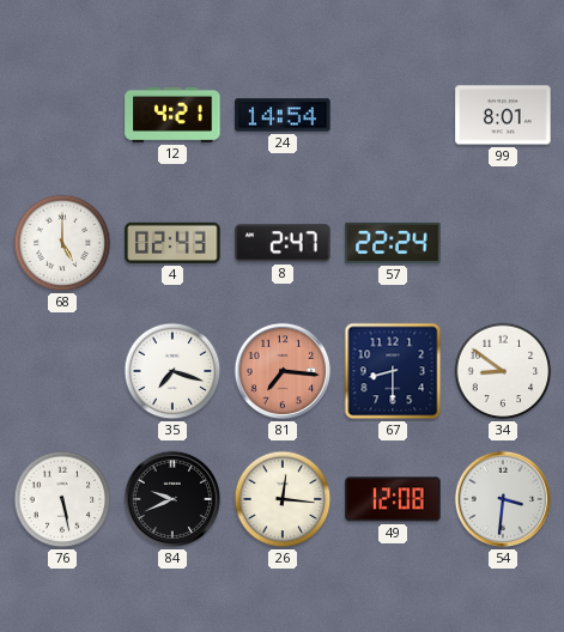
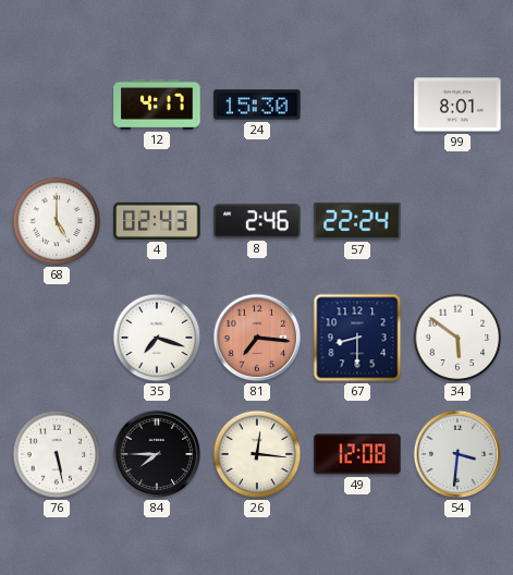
12: 4:21 -> 4:17 (157, 105)
24: 14:54 -> 15:30 (257, 105)
8: 2:47 -> 2:46 (257, 221)
34: 8:51 -> 5:51 (457, 338)
84: 9:41 -> 7:45 (157, 454)
